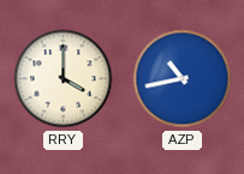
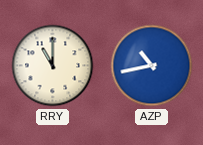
RRY: 4:00 -> 11:00 (53, 66)
